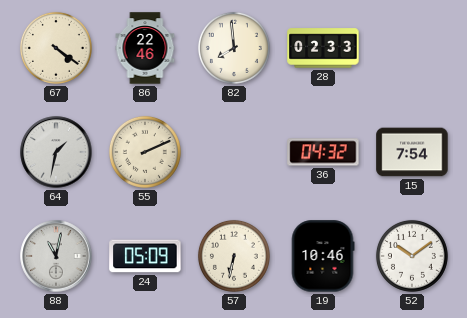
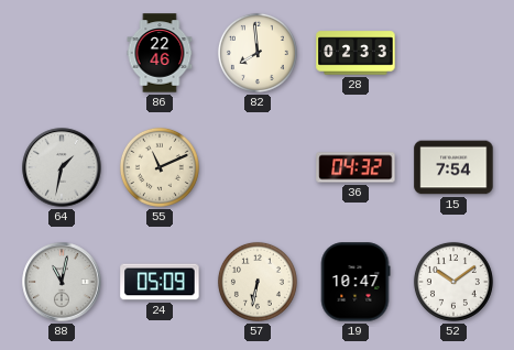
67: 4:21 -> none (56, 48)
55: 2:11 -> 11:11 (160, 167)
19: 10:46 -> 10:47 (356, 282)
